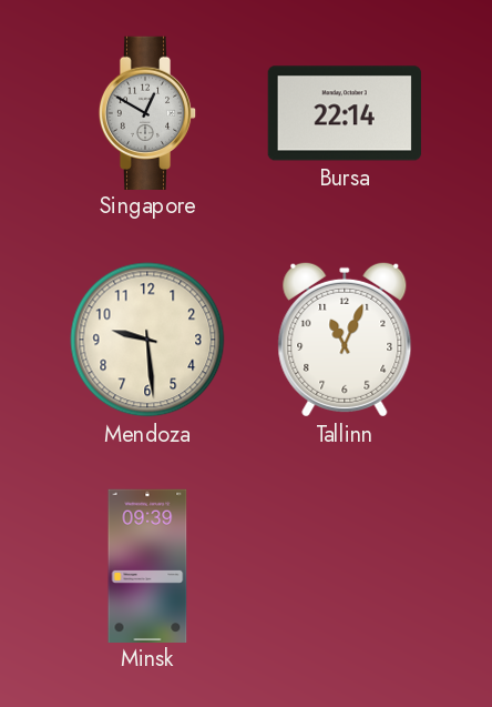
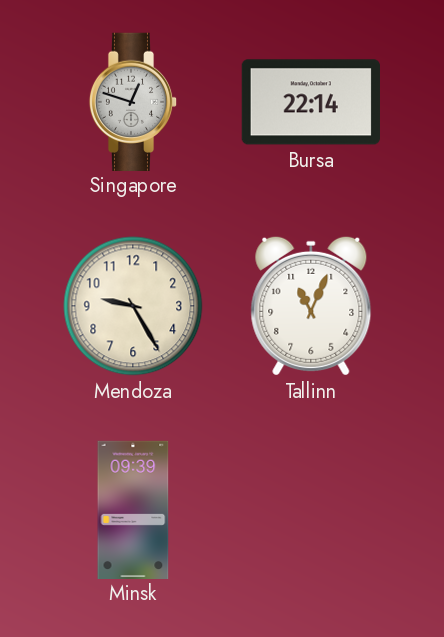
Singapore: 12:50 -> 12:48 (133, 101)
Mendoza: 9:29 -> 9:25 (133, 306)
